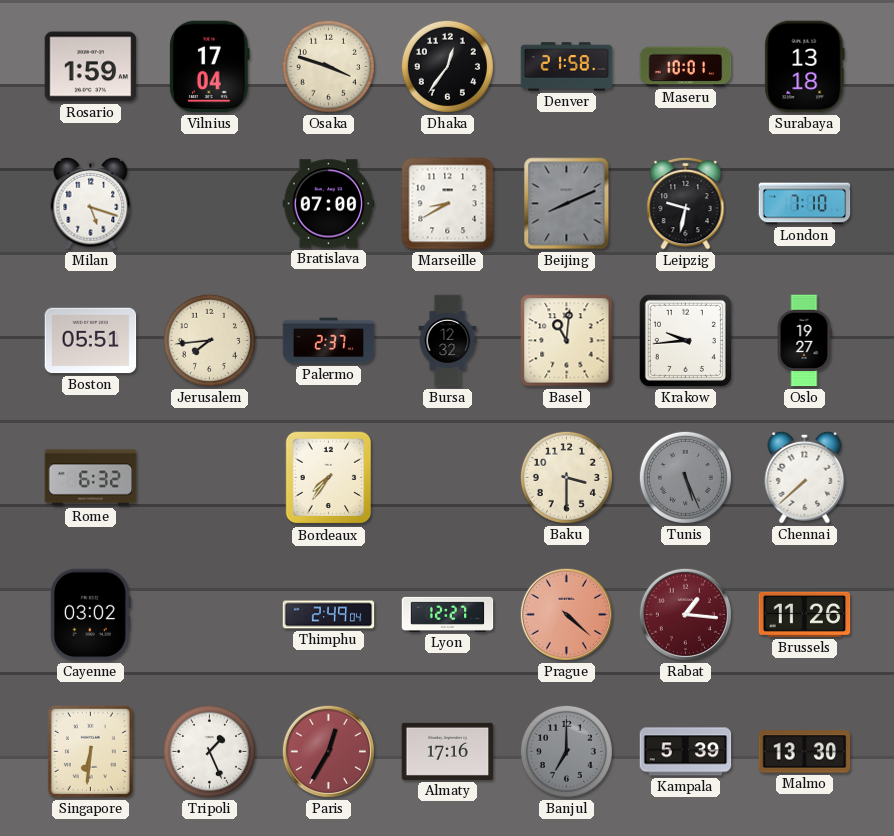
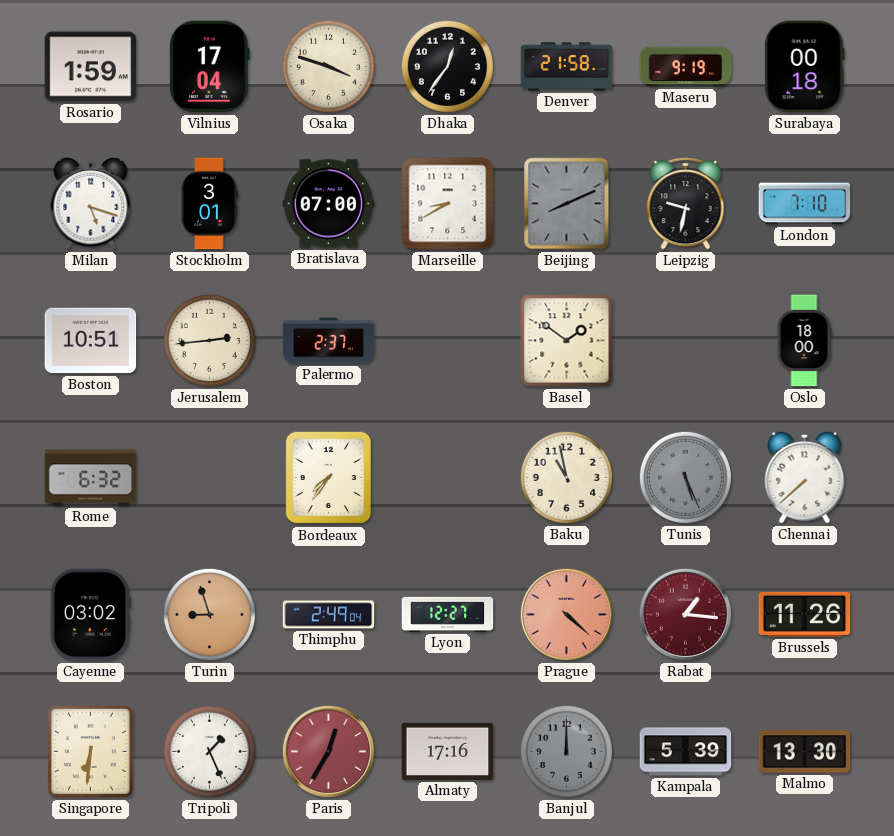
Maseru: 10:01 -> 9:19 (686, 67)
Surabaya: 13:18 -> 00:18 (805, 67)
Stockholm: none -> 3:01 (209, 204)
Boston: 05:51 -> 10:51 (91, 341)
Jerusalem: 7:44 -> 2:44 (209, 340)
Bursa: 12:32 -> none (448, 341)
Basel: 11:01 -> 1:51 (567, 341)
Krakow: 9:44 -> none (685, 340)
Oslo: 19:27 -> 18:00 (804, 341)
Baku: 3:30 -> 10:58 (566, 477)
Turin: none -> 8:57 (209, 614)
Banjul: 7:00 -> 12:00 (566, 751)
